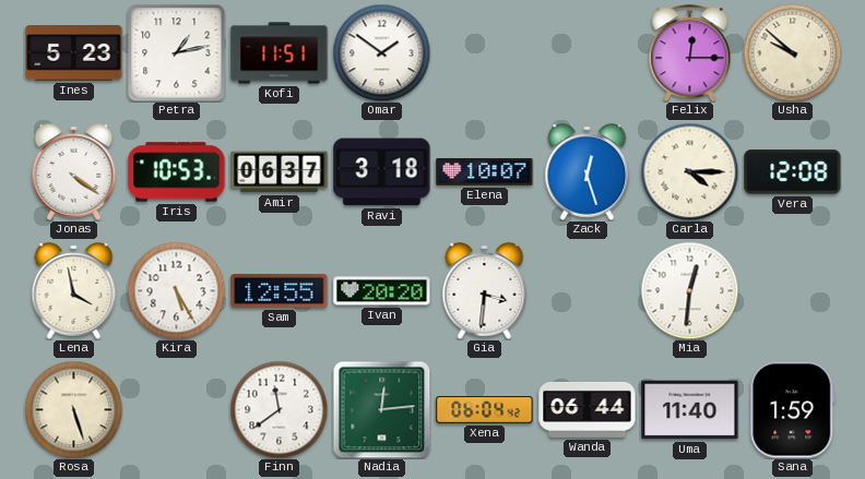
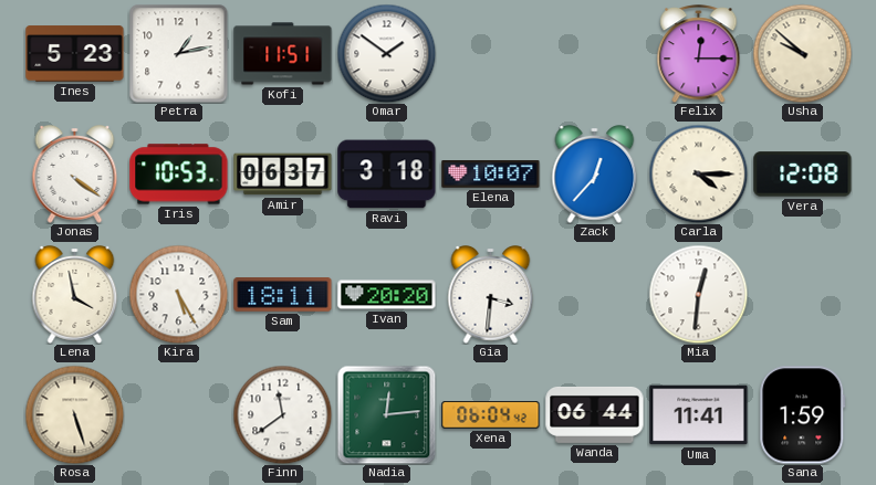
Zack: 12:27 -> 12:37 (595, 175)
Sam: 12:55 -> 18:11 (283, 295)
Uma: 11:40 -> 11:41 (699, 415)
